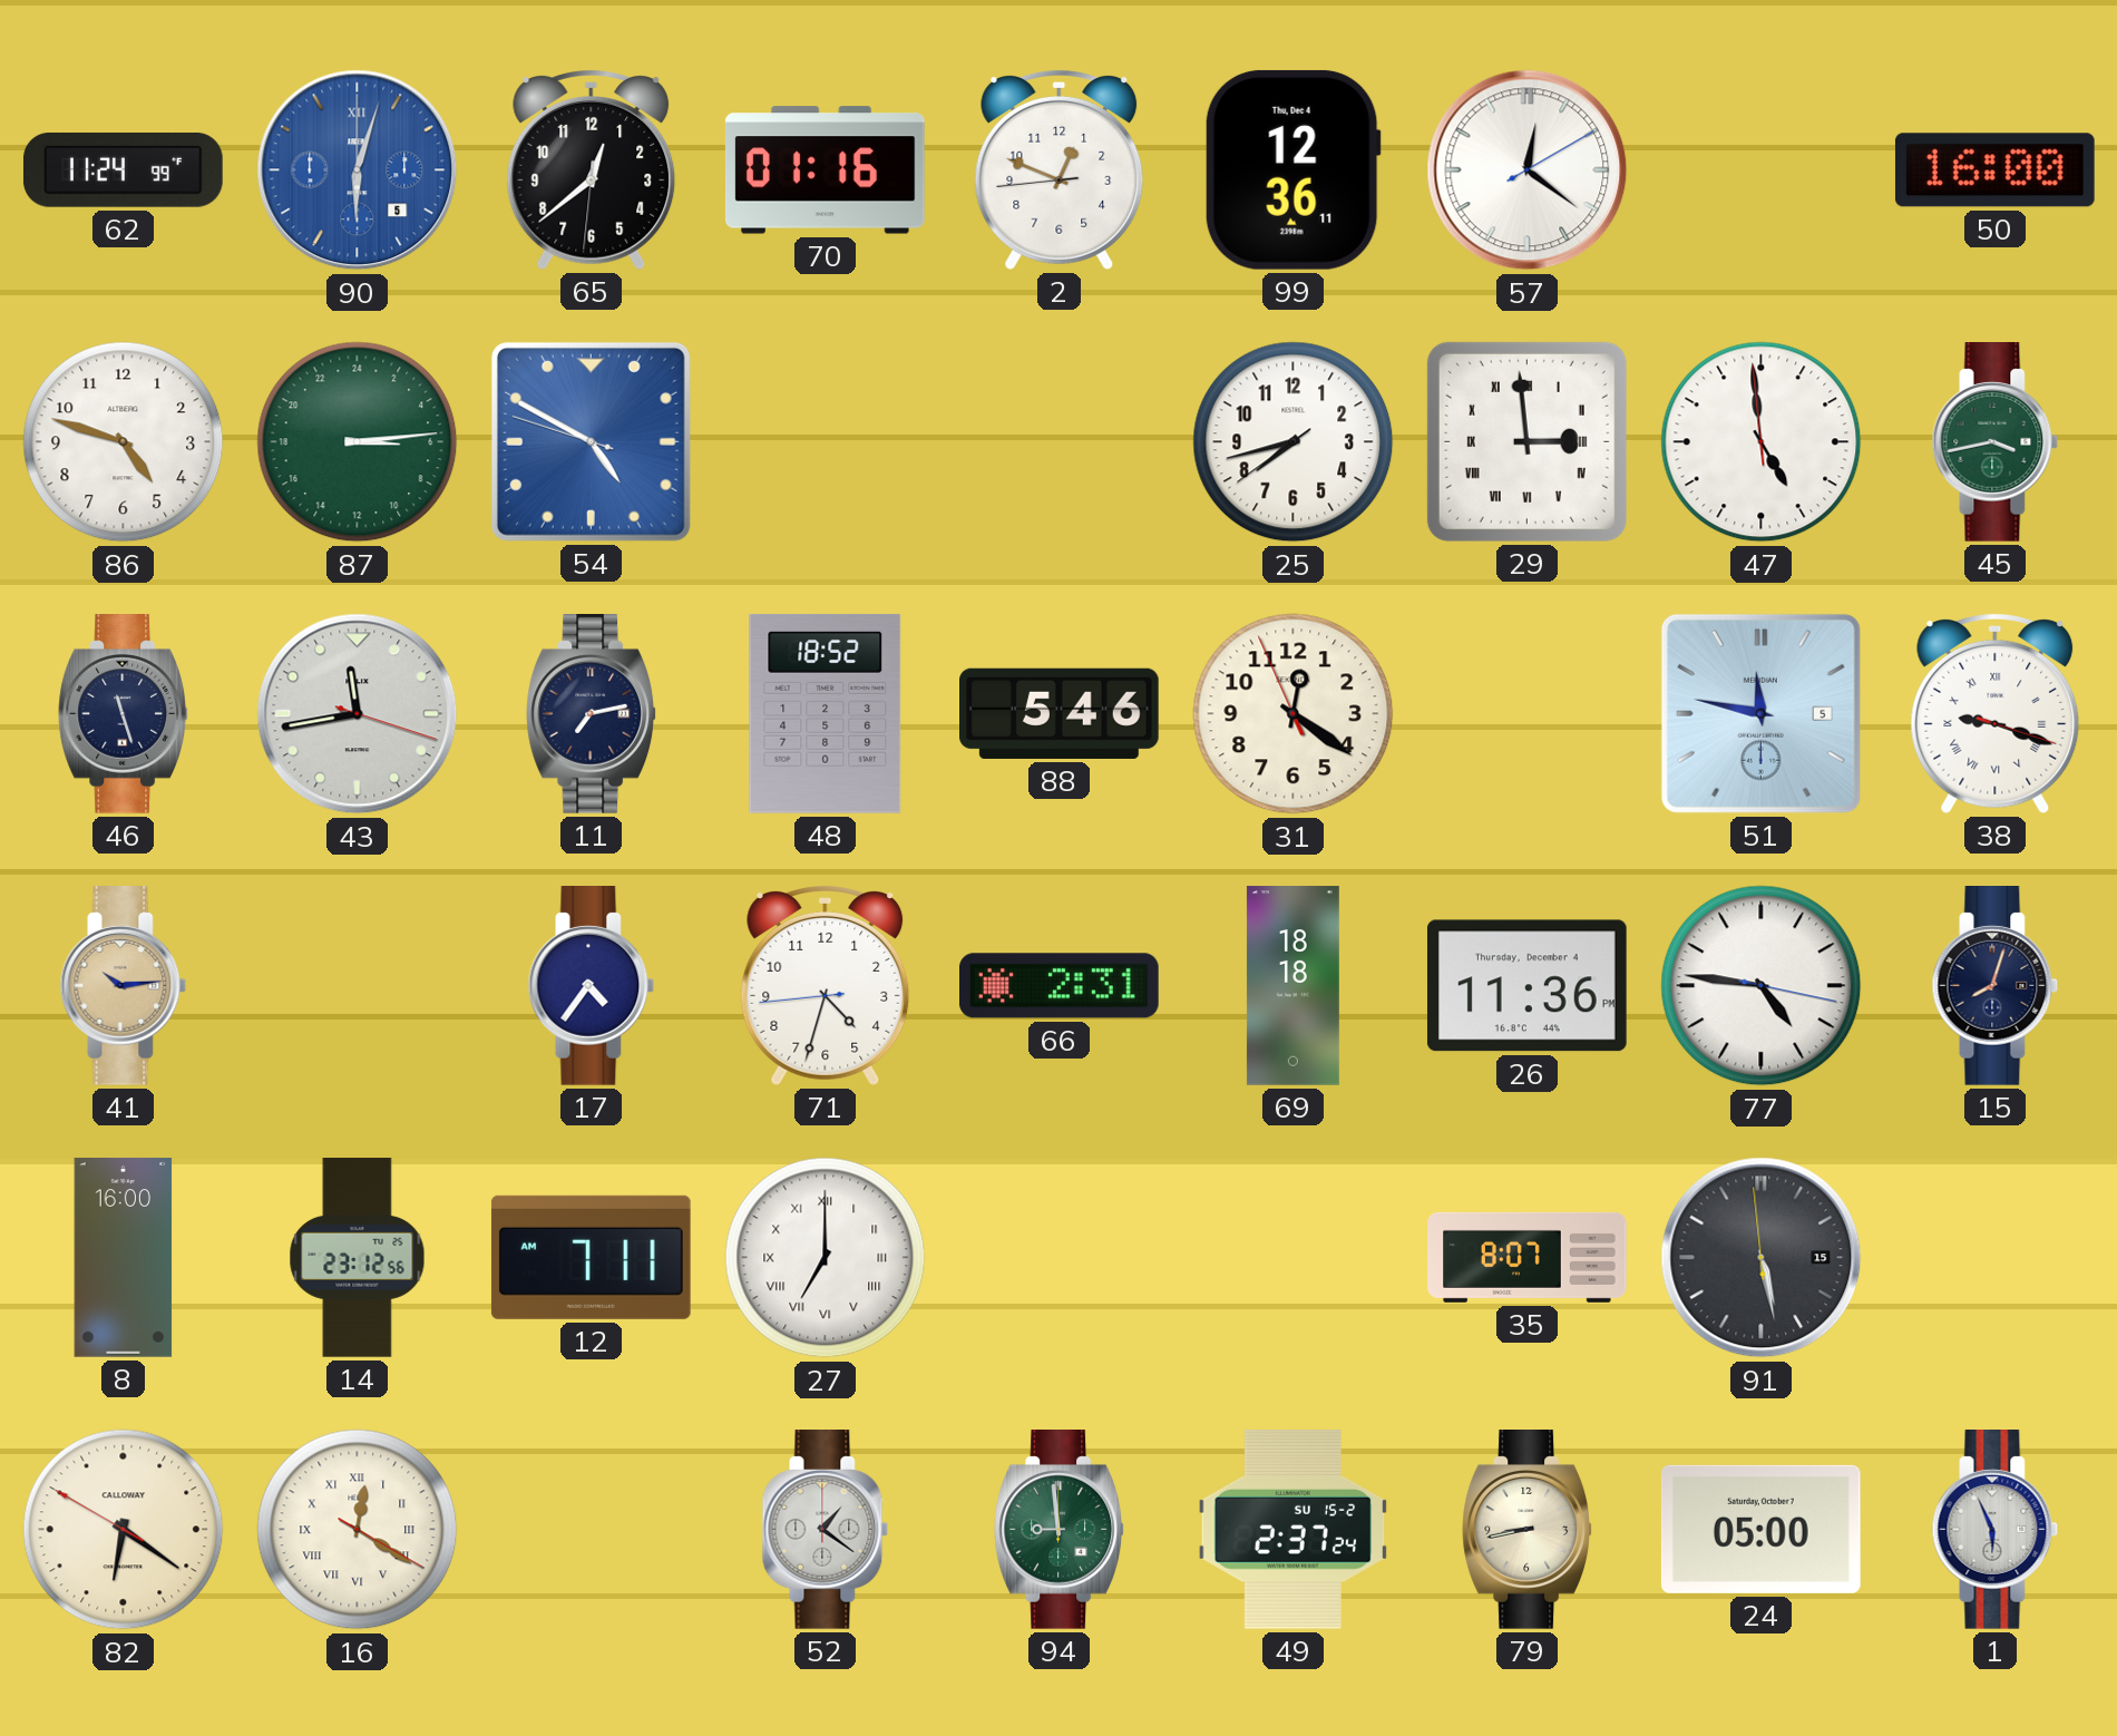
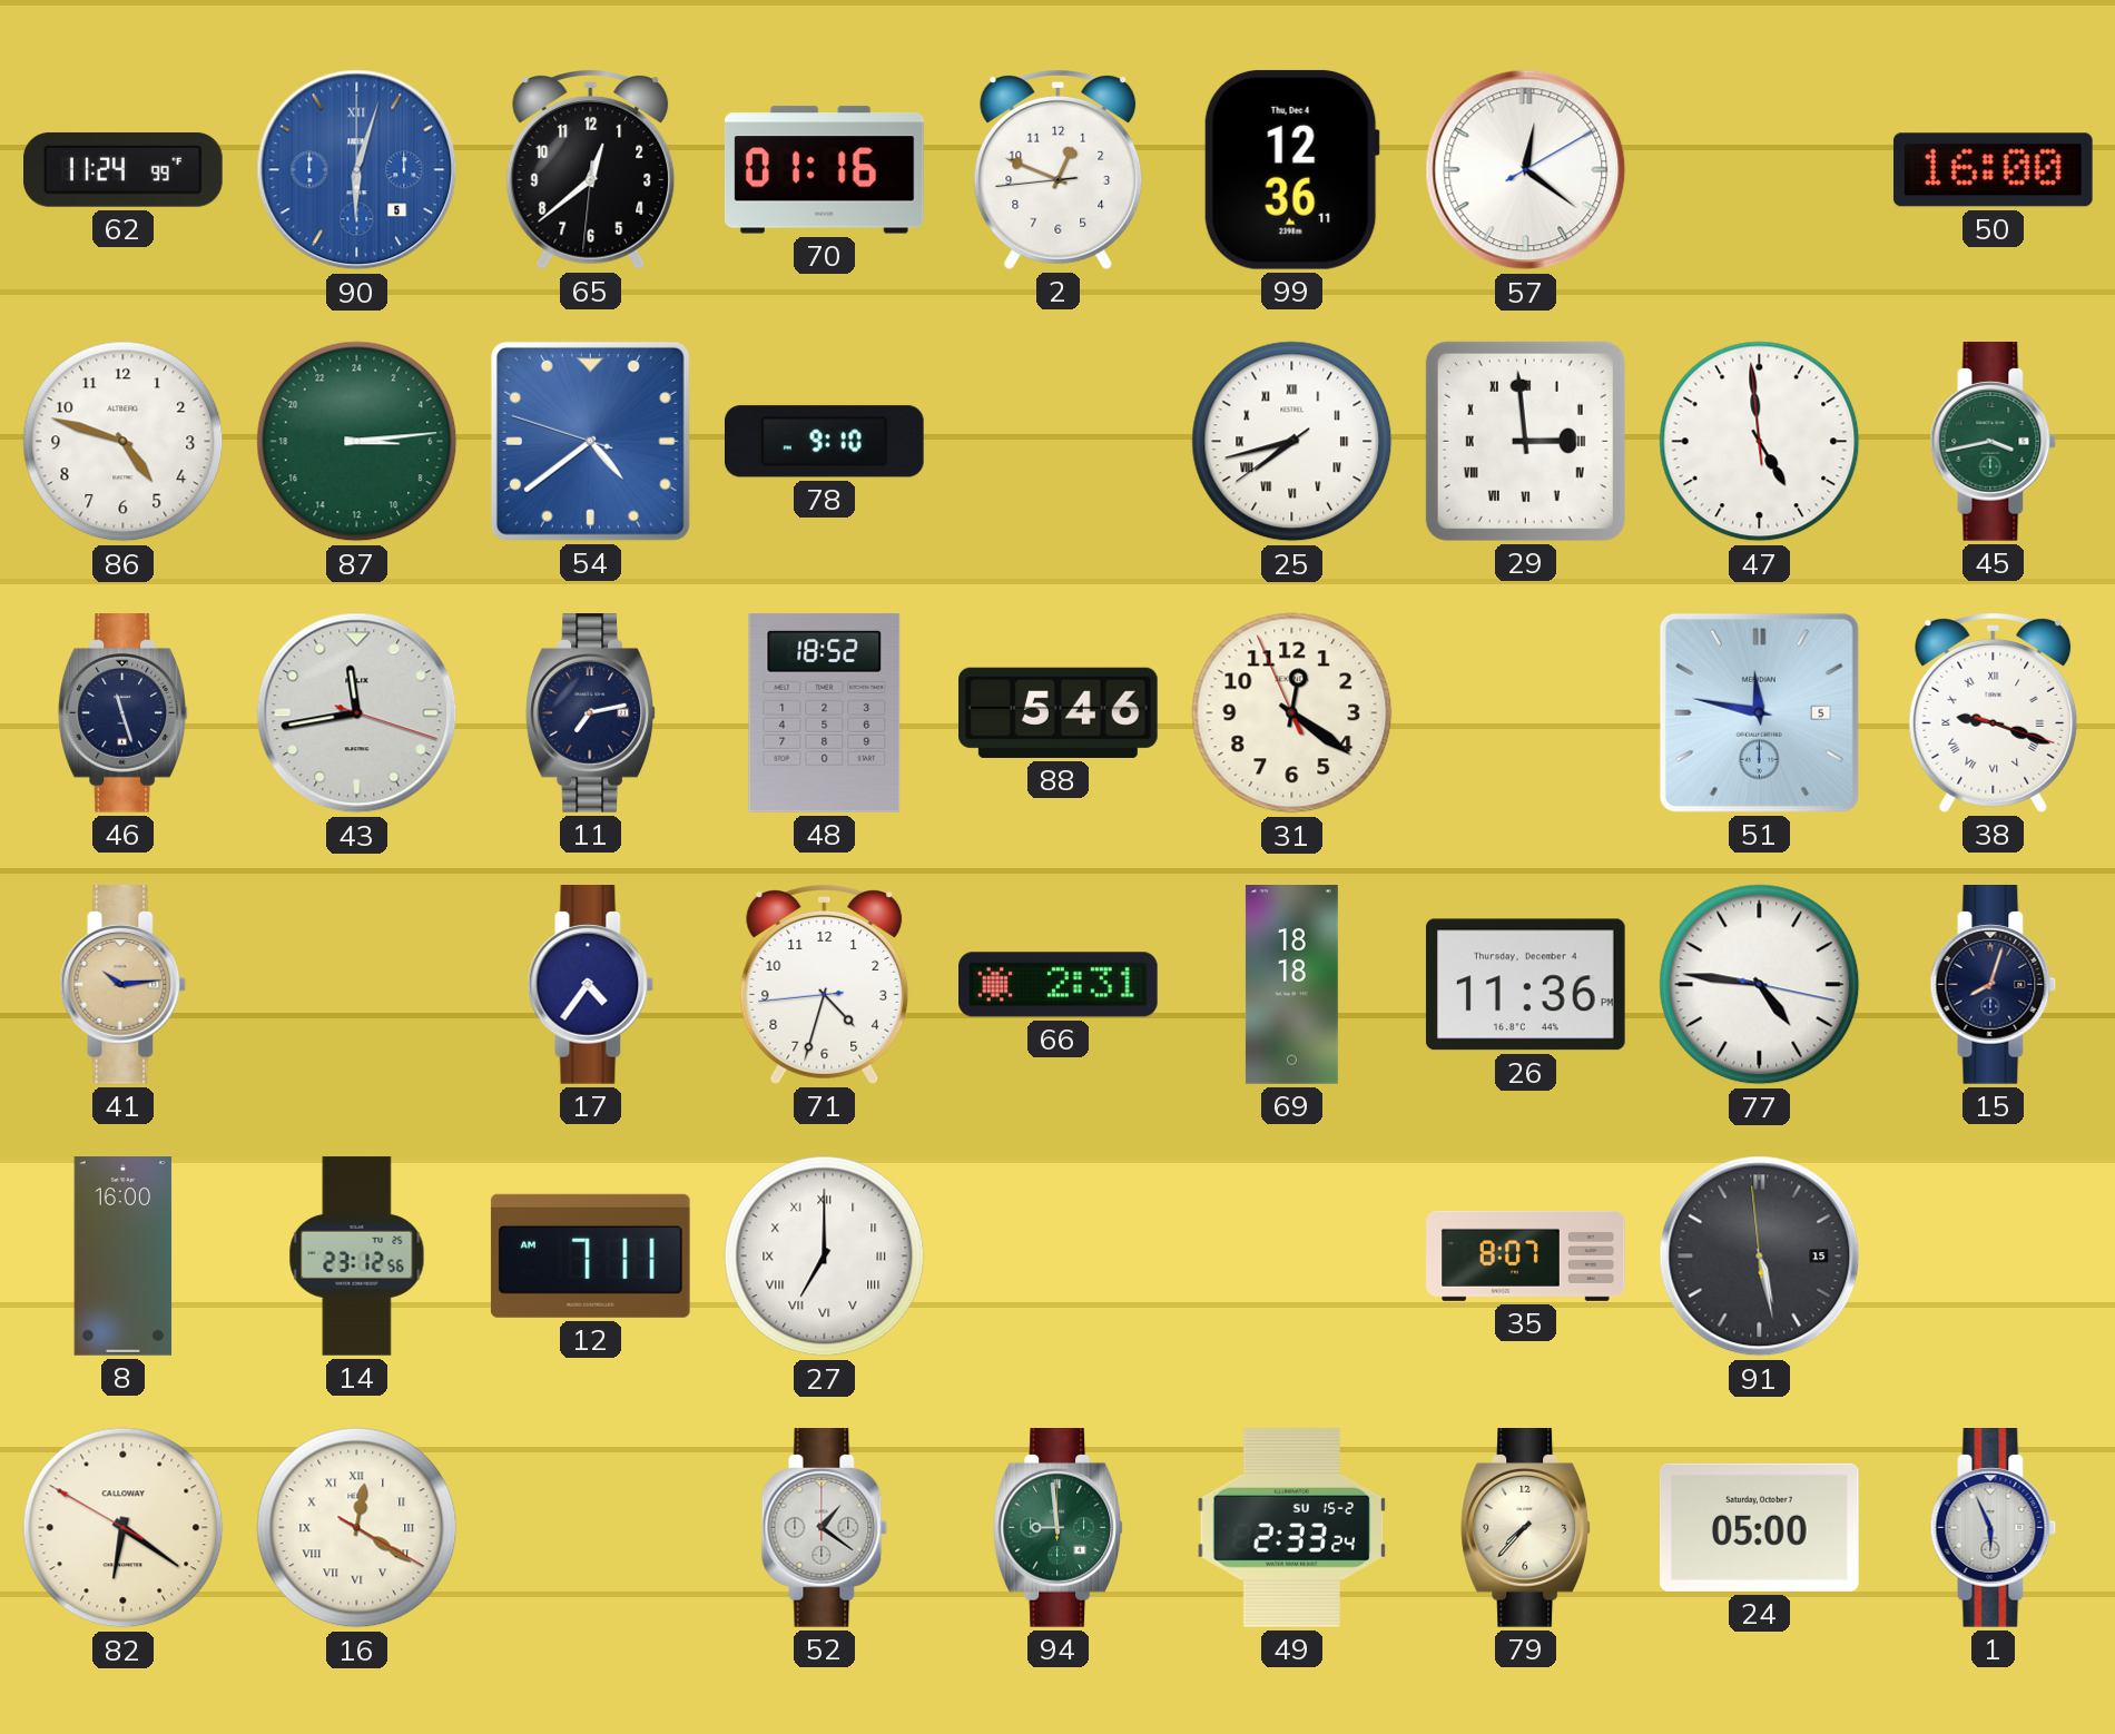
54: 4:49 -> 4:38 (590, 441)
78: none -> 9:10 (824, 442)
25 numerals: Arabic -> Roman (1292, 442)
49: 2:37 -> 2:33 (1292, 1528)
79: 8:43 -> 7:37 (1525, 1528)
